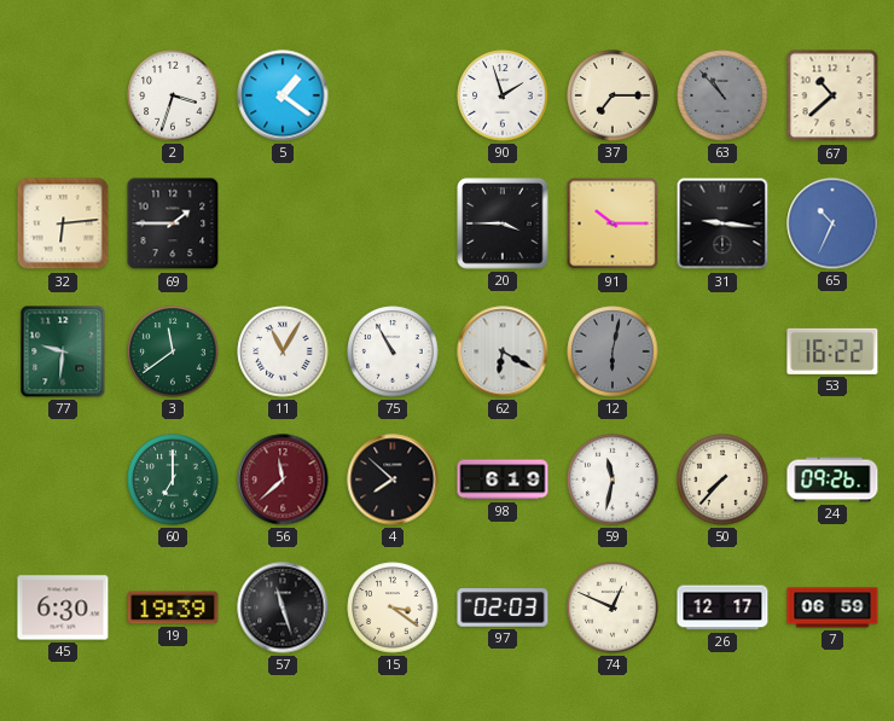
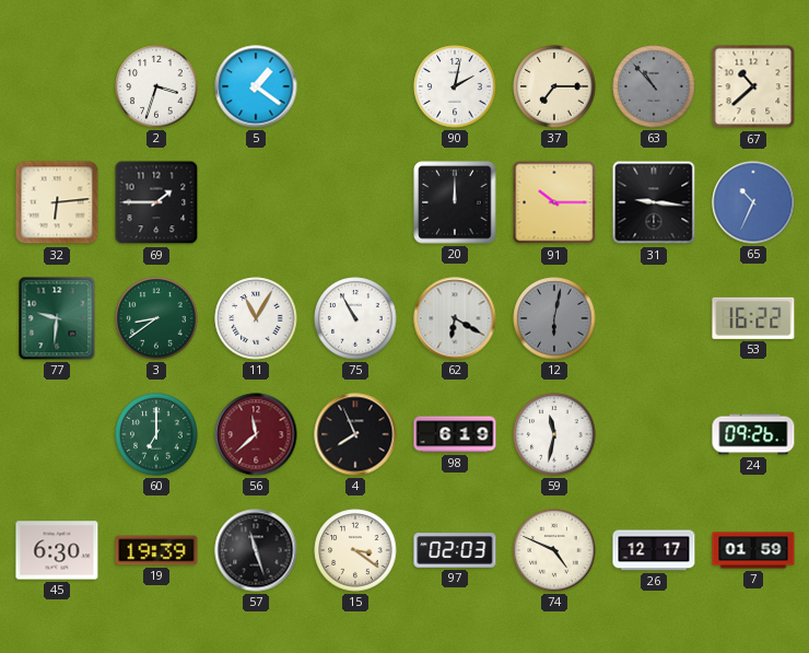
90: 1:57 -> 2:02 (455, 86)
20: 3:45 -> 12:00 (455, 202)
3: 11:39 -> 8:39 (156, 318)
4: 7:52 -> 7:56 (355, 434)
50: 7:37 -> none (722, 479)
74: 12:49 -> 4:49 (554, 550)
7: 06:59 -> 01:59 (753, 550)
